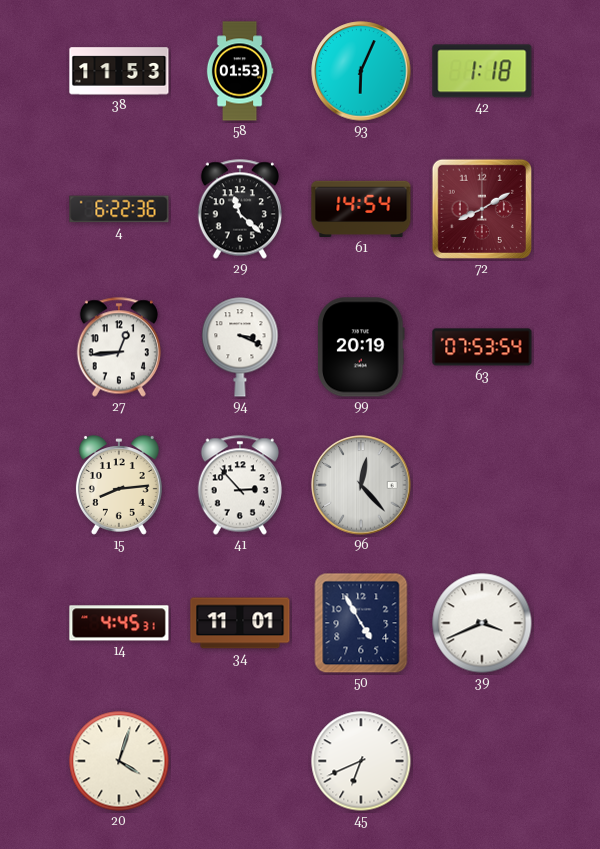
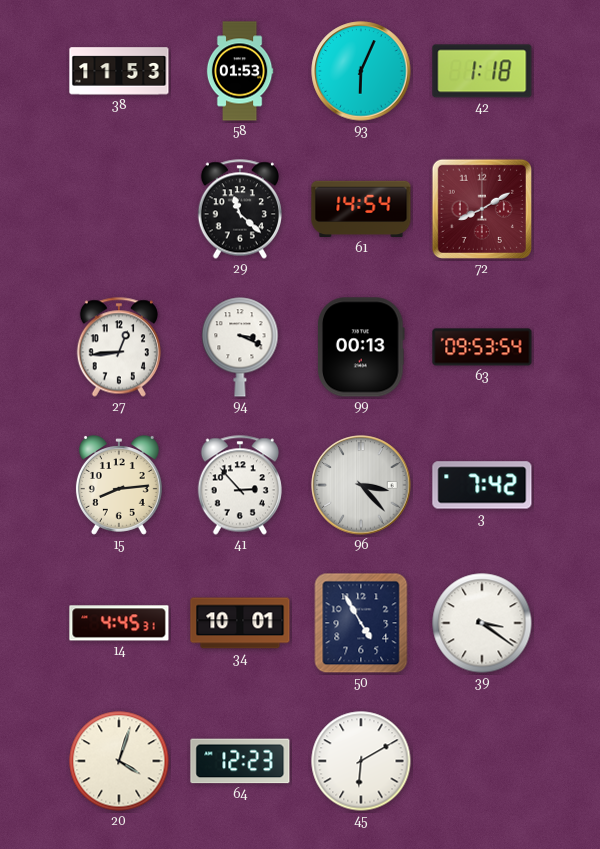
4: 6:22 -> none (119, 209)
99: 20:19 -> 00:13 (362, 347)
63: 07:53 -> 09:53 (482, 347)
96: 12:23 -> 3:23 (361, 485)
3: none -> 7:42 (482, 485)
34: 11:01 -> 10:01 (240, 623)
39: 3:41 -> 3:21 (482, 623)
64: none -> 12:23 (240, 761)
45: 6:41 -> 6:10 (361, 761)
